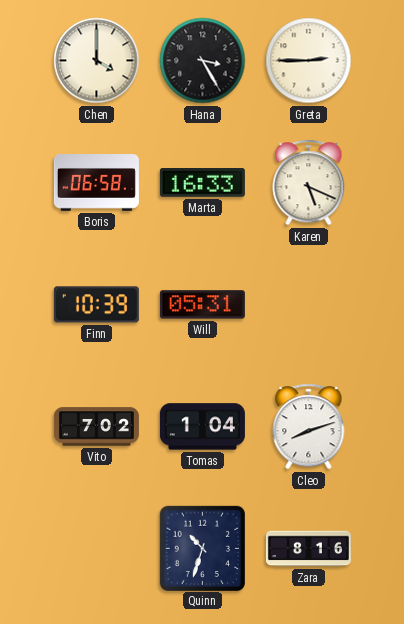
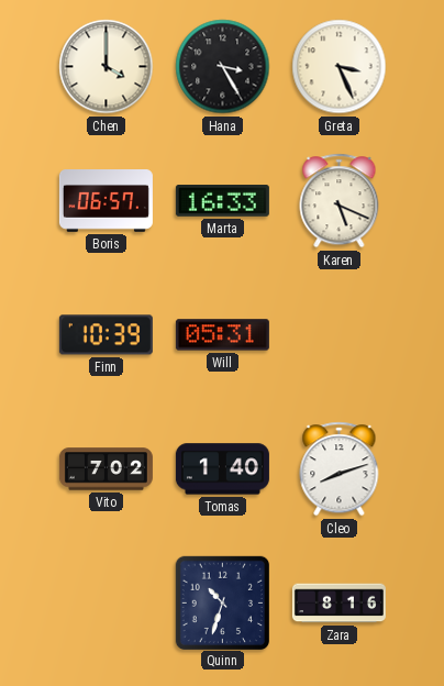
Greta: 2:45 -> 3:26 (340, 67)
Boris: 06:58 -> 06:57 (106, 201)
Tomas: 1:04 -> 1:40 (222, 469)
